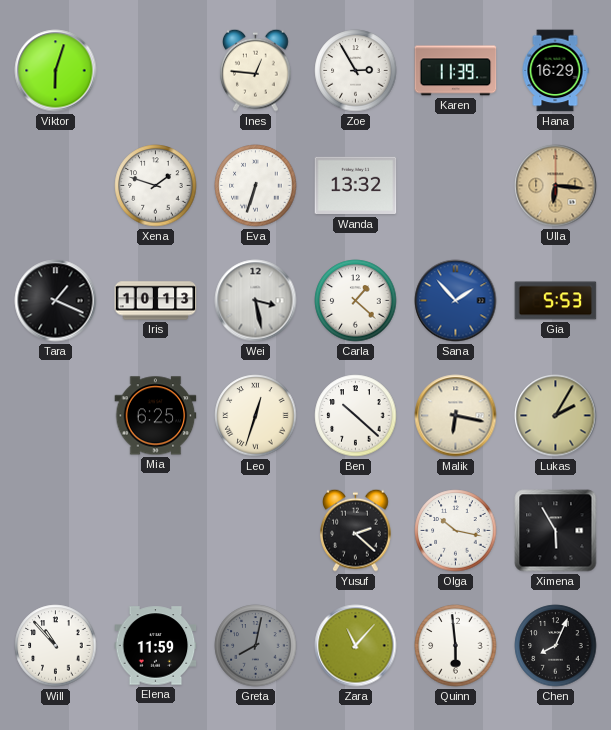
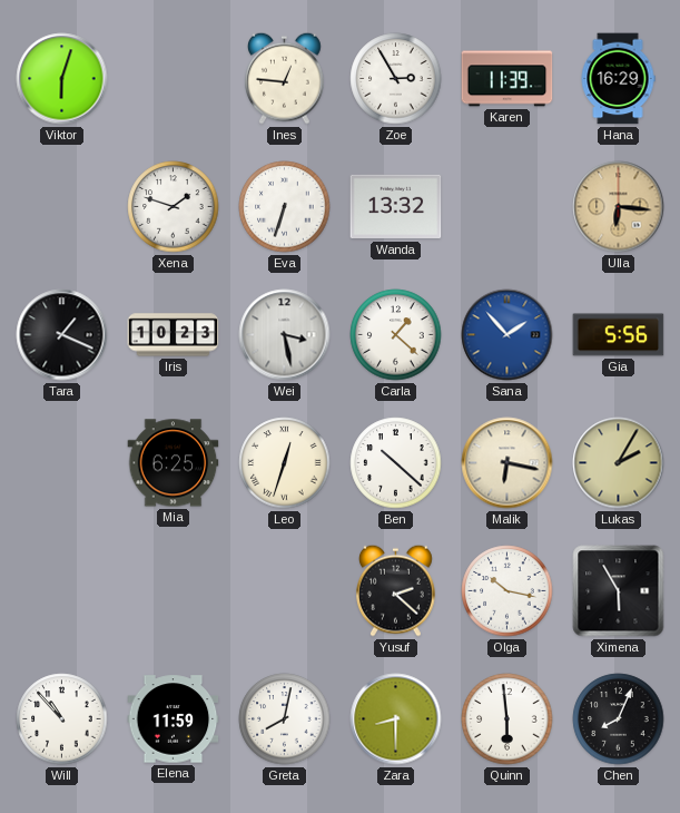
Iris: 10:13 -> 10:23 (174, 335)
Gia: 5:53 -> 5:56 (619, 335)
Greta dial: grey -> white (285, 719)
Zara: 11:07 -> 8:30 (396, 719)
